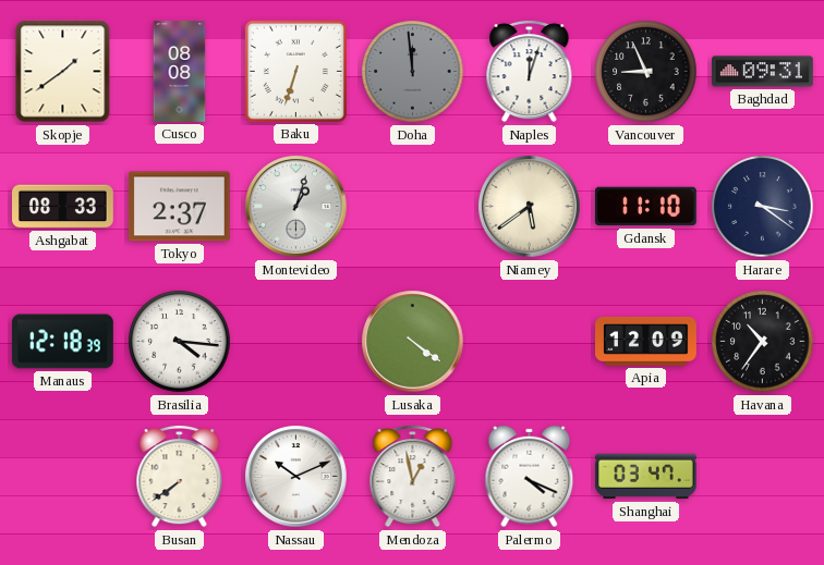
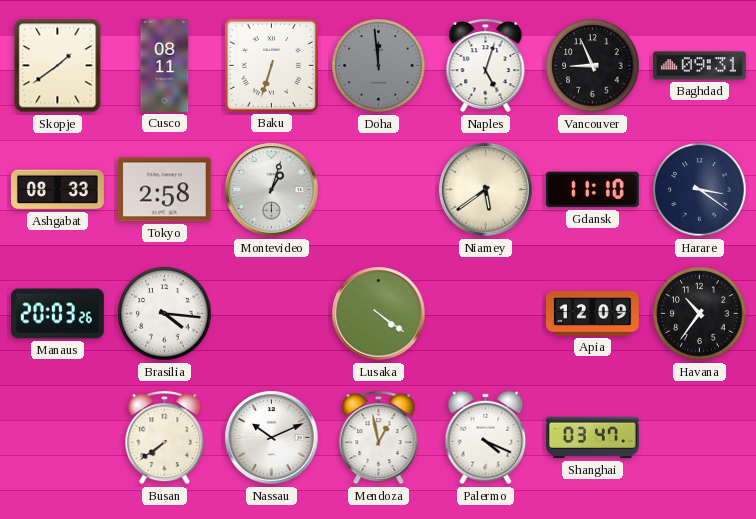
Cusco: 08:08 -> 08:11 (165, 66)
Naples: 12:03 -> 5:03 (486, 66)
Tokyo: 2:37 -> 2:58 (164, 190)
Manaus: 12:18 -> 20:03 (57, 314)
